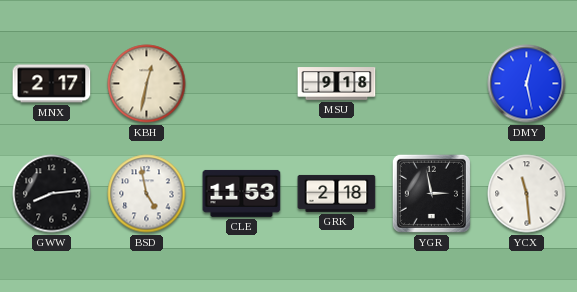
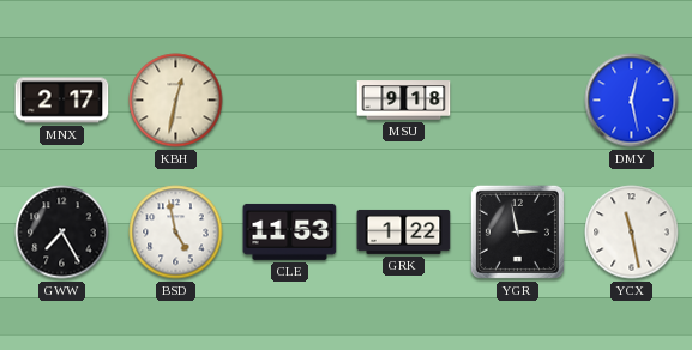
GWW: 8:14 -> 7:25 (62, 233)
GRK: 2:18 -> 1:22 (404, 231)
YCX: 11:29 -> 11:28 (632, 233)
